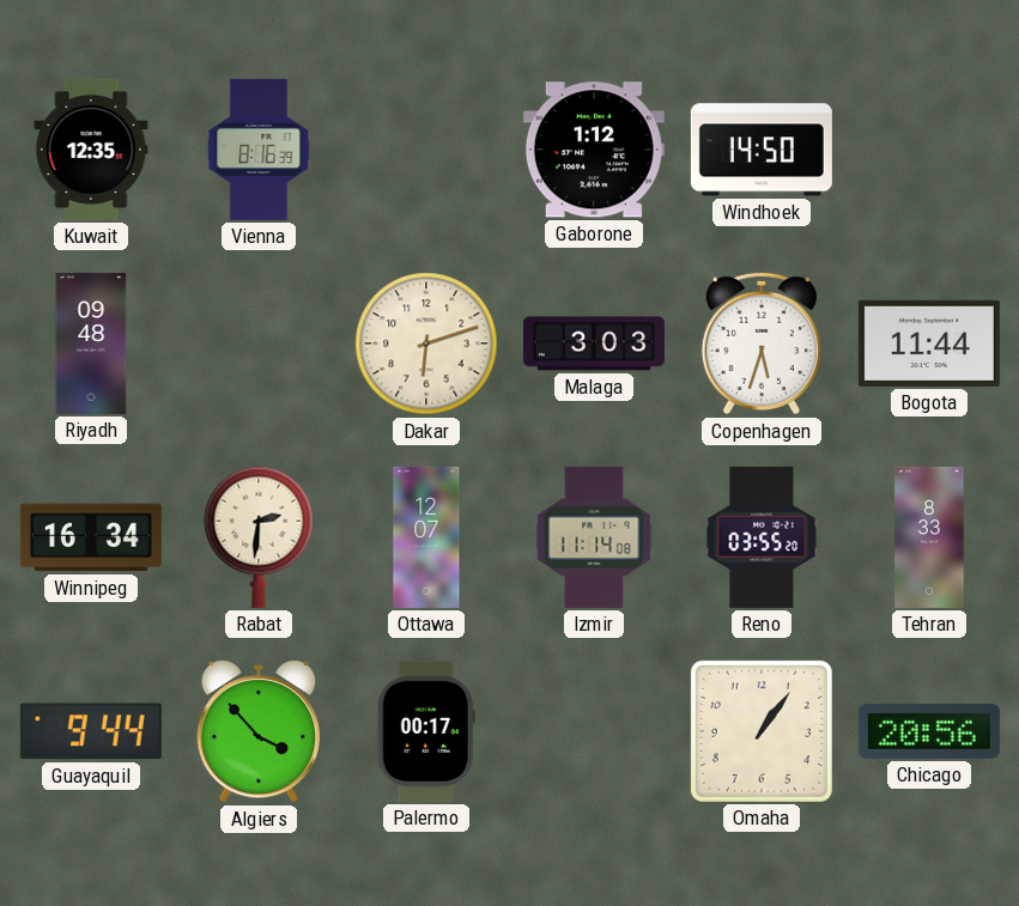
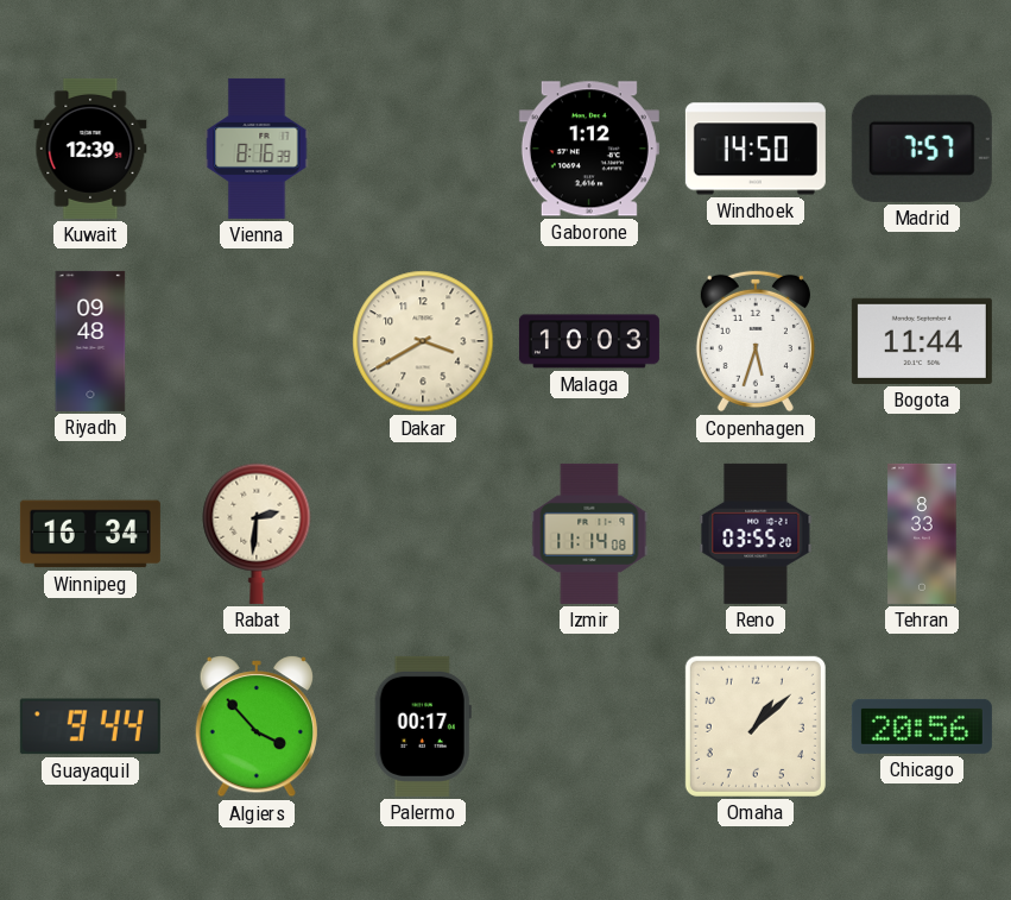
Kuwait: 12:35 -> 12:39 (90, 149)
Madrid: none -> 7:57 (922, 149)
Dakar: 6:12 -> 3:40 (423, 341)
Malaga: 3:03 -> 10:03 (589, 341)
Ottawa: 12:07 -> none (426, 537)
Omaha: 1:06 -> 1:08 (756, 726)
